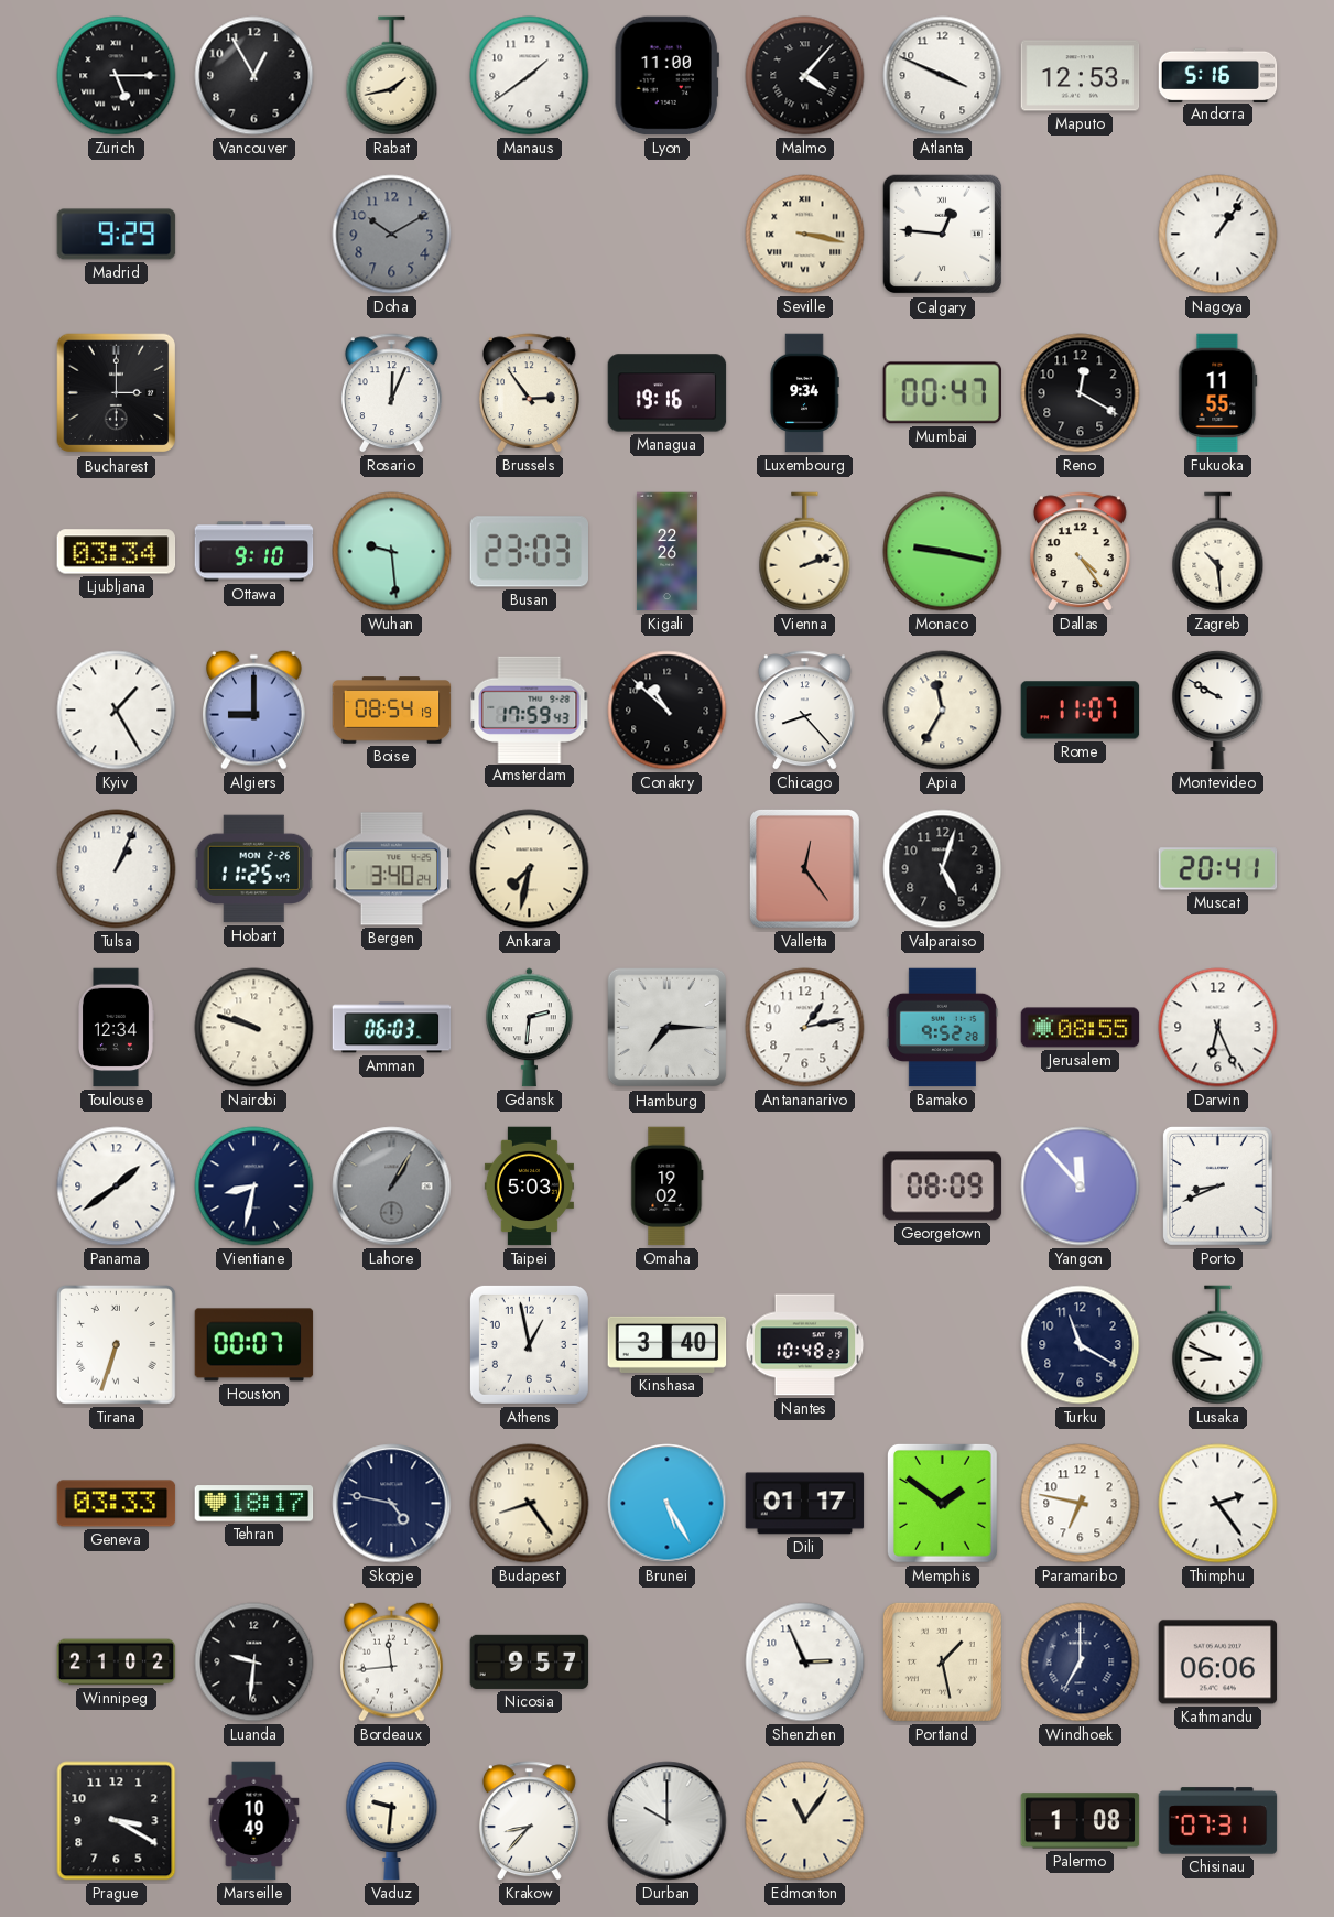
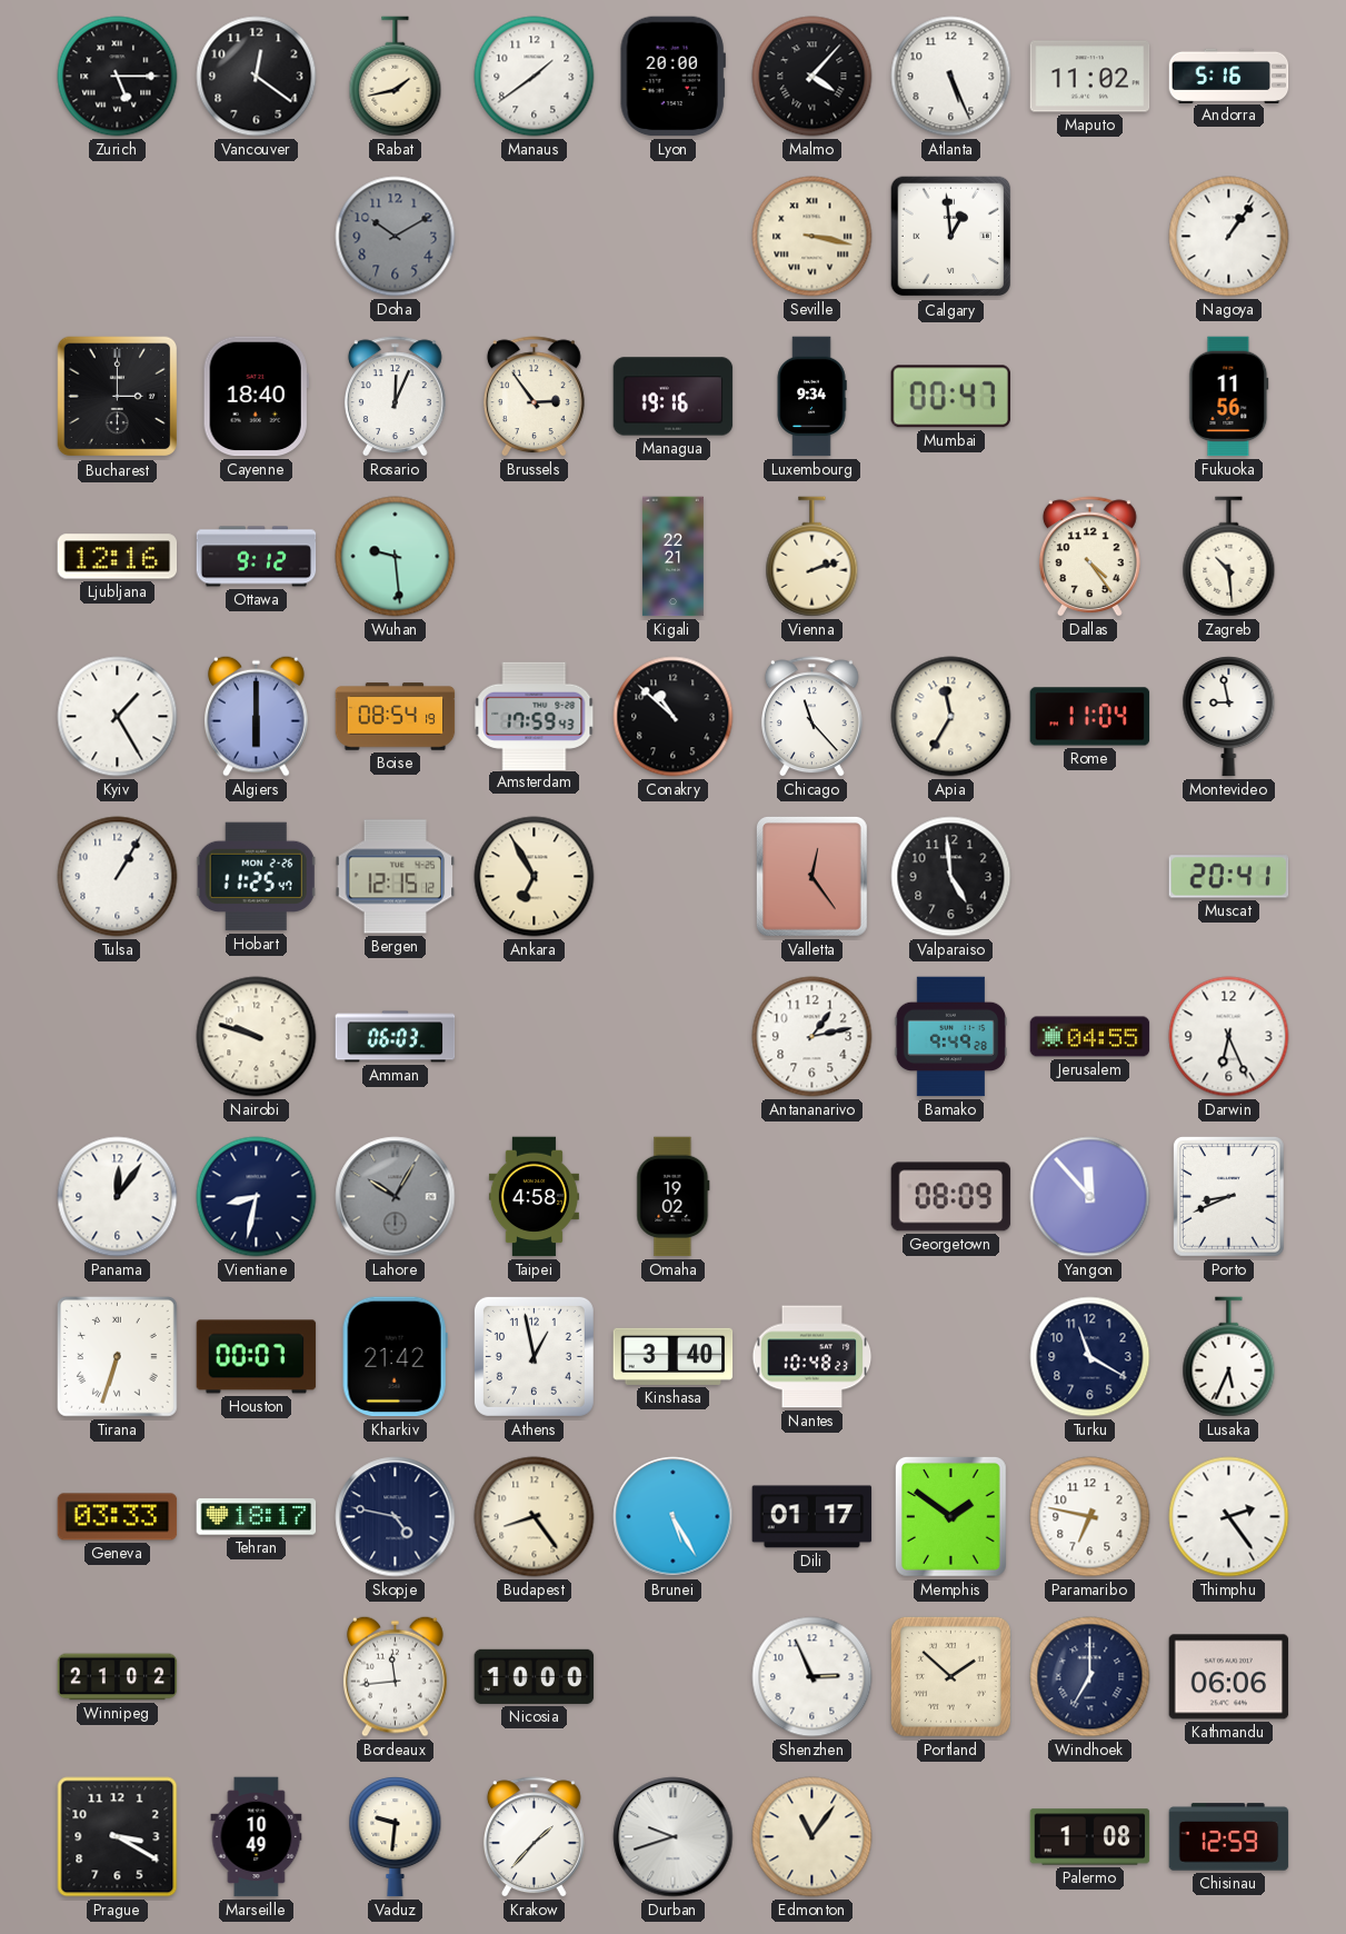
Vancouver: 12:55 -> 12:21 (257, 77)
Lyon: 11:00 -> 20:00 (672, 77)
Atlanta: 3:49 -> 5:26 (951, 77)
Maputo: 12:53 -> 11:02 (1090, 77)
Madrid: 9:29 -> none (117, 235)
Calgary: 12:46 -> 12:59 (951, 237)
Cayenne: none -> 18:40 (256, 397)
Reno: 12:20 -> none (1081, 393)
Fukuoka: 11:55 -> 11:56 (1229, 397)
Ljubljana: 03:34 -> 12:16 (118, 557)
Ottawa: 9:10 -> 9:12 (257, 557)
Busan: 23:03 -> none (530, 552)
Kigali: 22:26 -> 22:21 (672, 557)
Monaco: 9:17 -> none (943, 552)
Algiers: 9:00 -> 6:00 (257, 716)
Chicago: 8:23 -> 11:23 (811, 717)
Rome: 11:07 -> 11:04 (1090, 717)
Montevideo: 9:50 -> 8:58 (1229, 717)
Tulsa: 1:04 -> 1:05 (118, 877)
Bergen: 3:40 -> 12:15 (396, 877)
Ankara: 7:32 -> 6:55 (535, 877)
Valparaiso: 5:03 -> 4:59 (951, 877)
Toulouse: 12:34 -> none (117, 1028)
Gdansk: 2:31 -> none (530, 1028)
Hamburg: 7:15 -> none (668, 1028)
Bamako: 9:52 -> 9:49 (951, 1037)
Jerusalem: 08:55 -> 04:55 (1090, 1037)
Panama: 1:39 -> 12:06 (118, 1197)
Lahore: 1:05 -> 10:05 (396, 1197)
Taipei: 5:03 -> 4:58 (534, 1197)
Kharkiv: none -> 21:42 (395, 1357)
Lusaka: 8:49 -> 5:34 (1229, 1357)
Luanda: 9:31 -> none (254, 1663)
Nicosia: 9:57 -> 10:00 (535, 1676)
Portland: 1:28 -> 1:52 (950, 1676)
Krakow: 8:37 -> 1:37 (534, 1837)
Durban: 10:00 -> 9:42 (674, 1837)
Chisinau: 07:31 -> 12:59 (1229, 1837)
